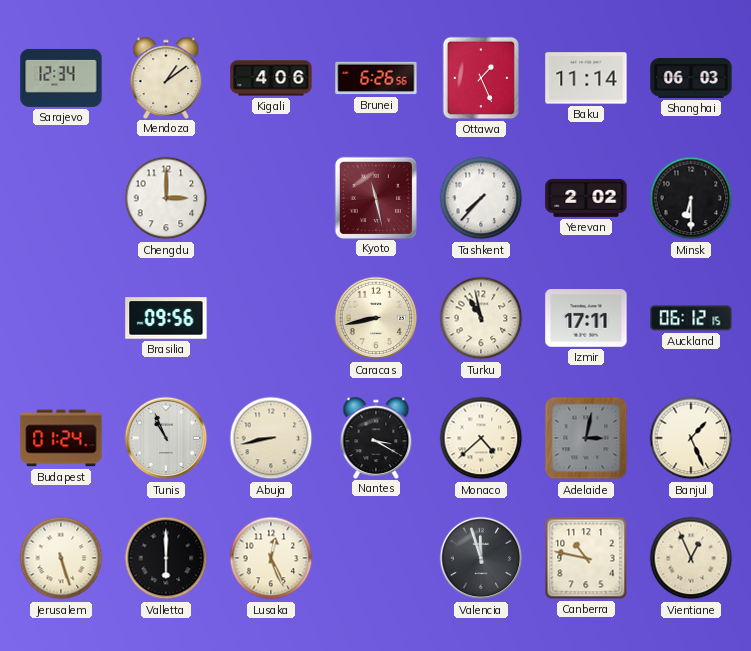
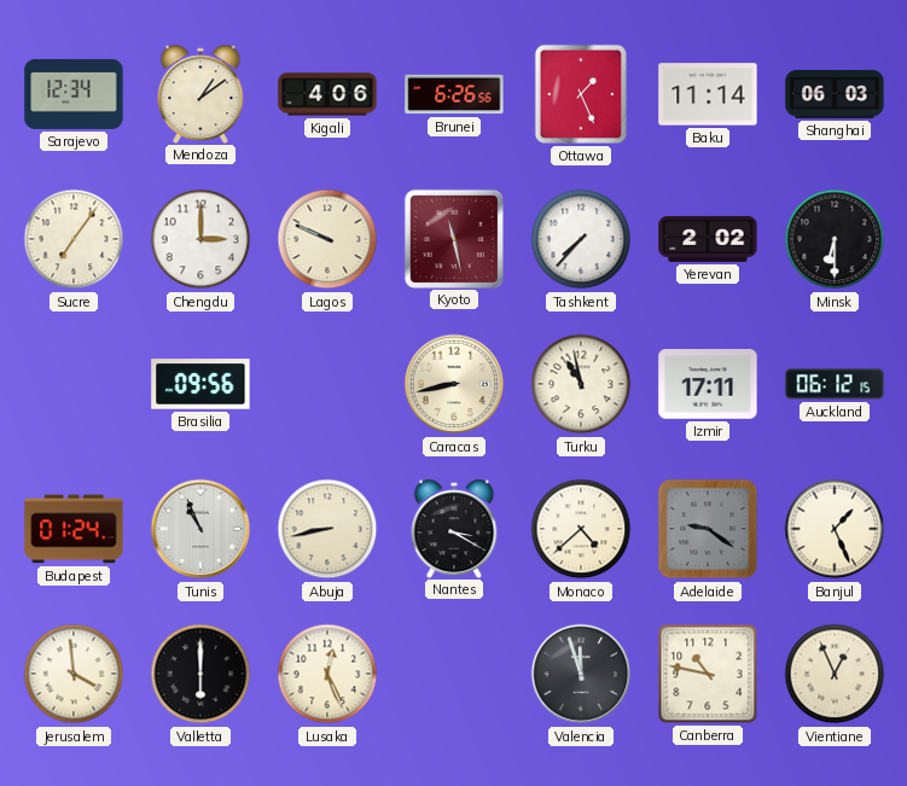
Sucre: none -> 7:06 (74, 239)
Lagos: none -> 9:49 (327, 239)
Adelaide: 3:02 -> 9:21 (708, 529)
Jerusalem: 5:27 -> 3:59 (74, 674)
